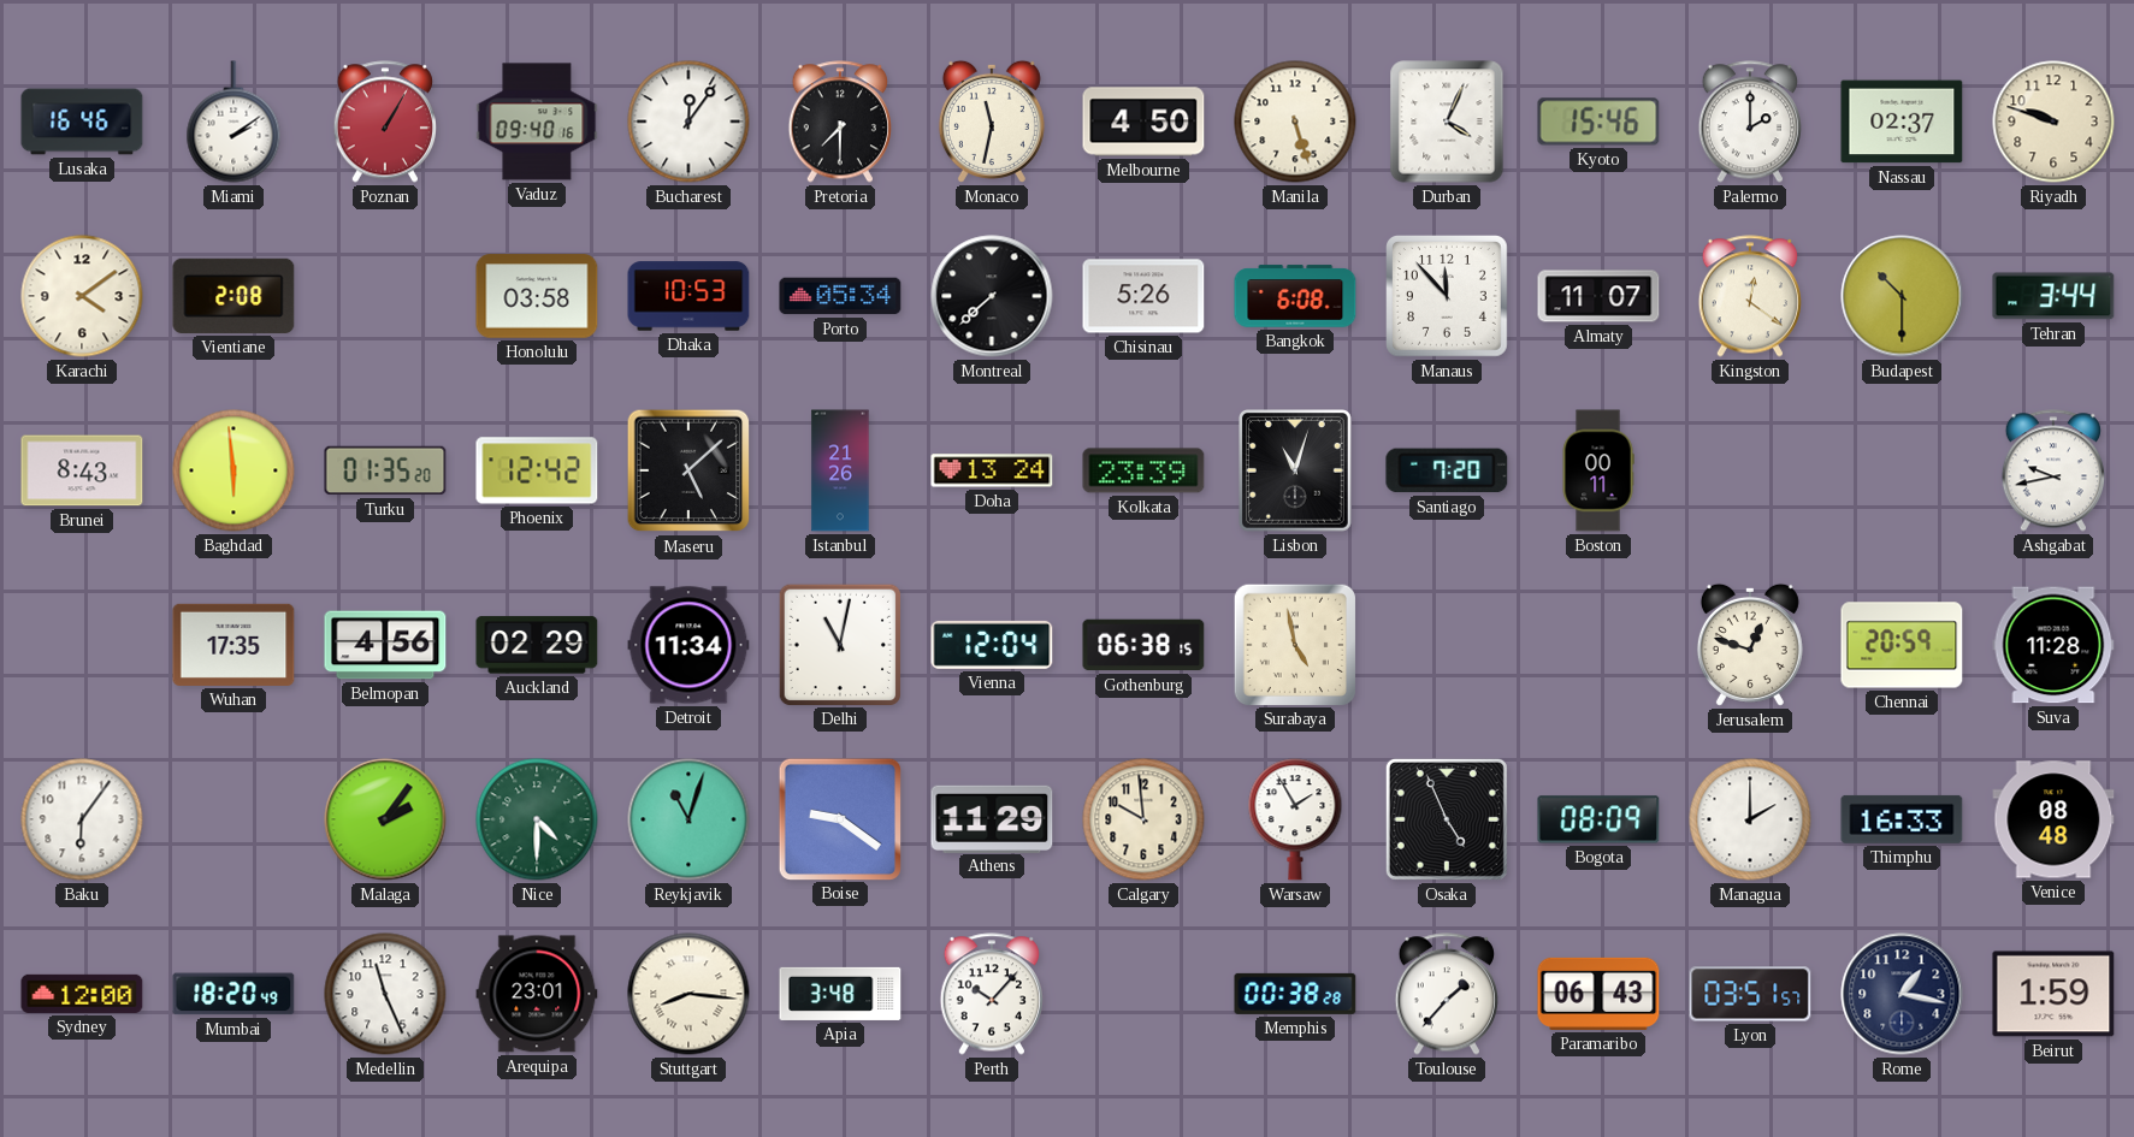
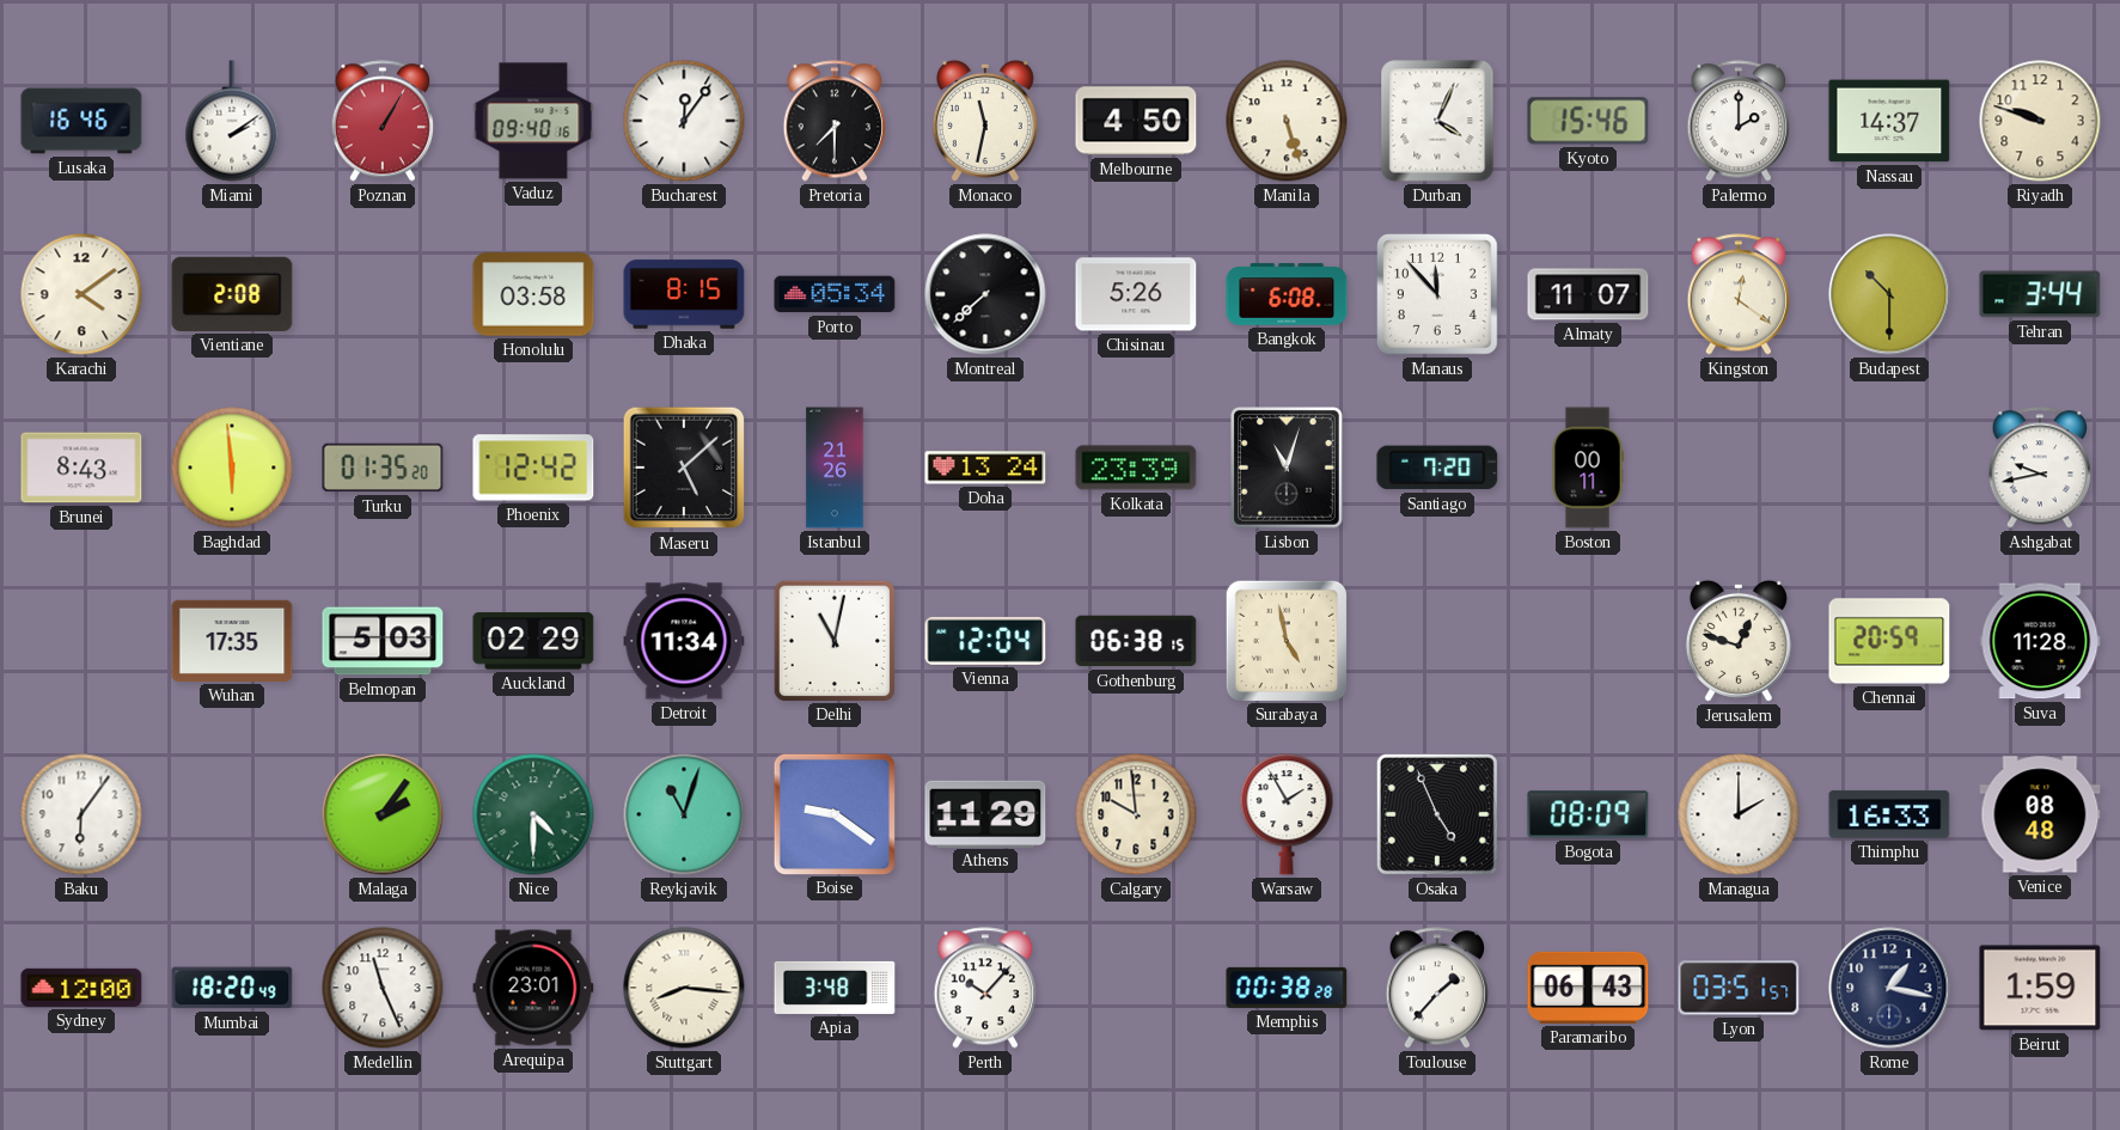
Nassau: 02:37 -> 14:37 (1889, 121)
Dhaka: 10:53 -> 8:15 (684, 294)
Belmopan: 4:56 -> 5:03 (383, 641)
